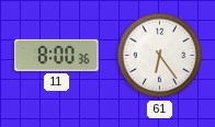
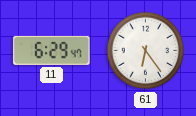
11: 8:00 -> 6:29 (52, 50)
